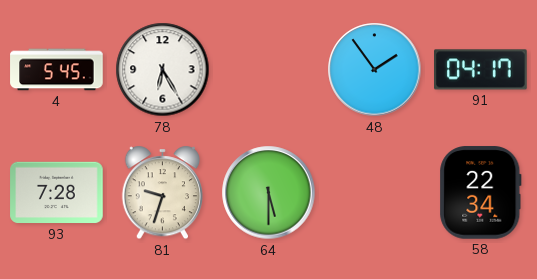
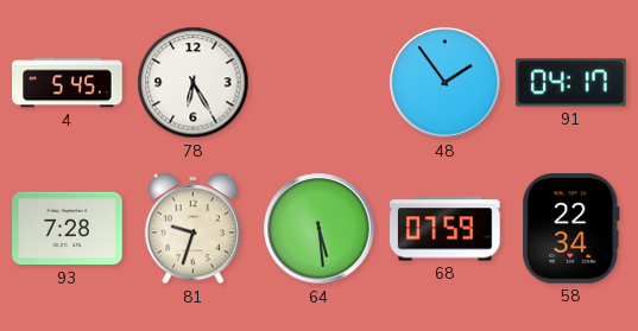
64: 5:30 -> 5:29 (320, 229)
68: none -> 07:59 (446, 229)
